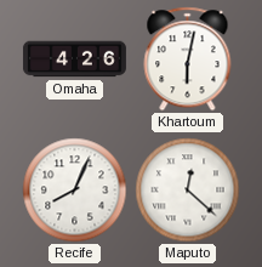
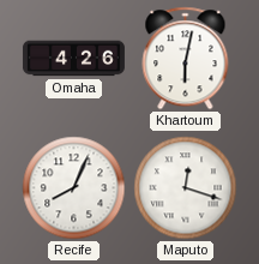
Maputo: 12:22 -> 12:18 (186, 188)
